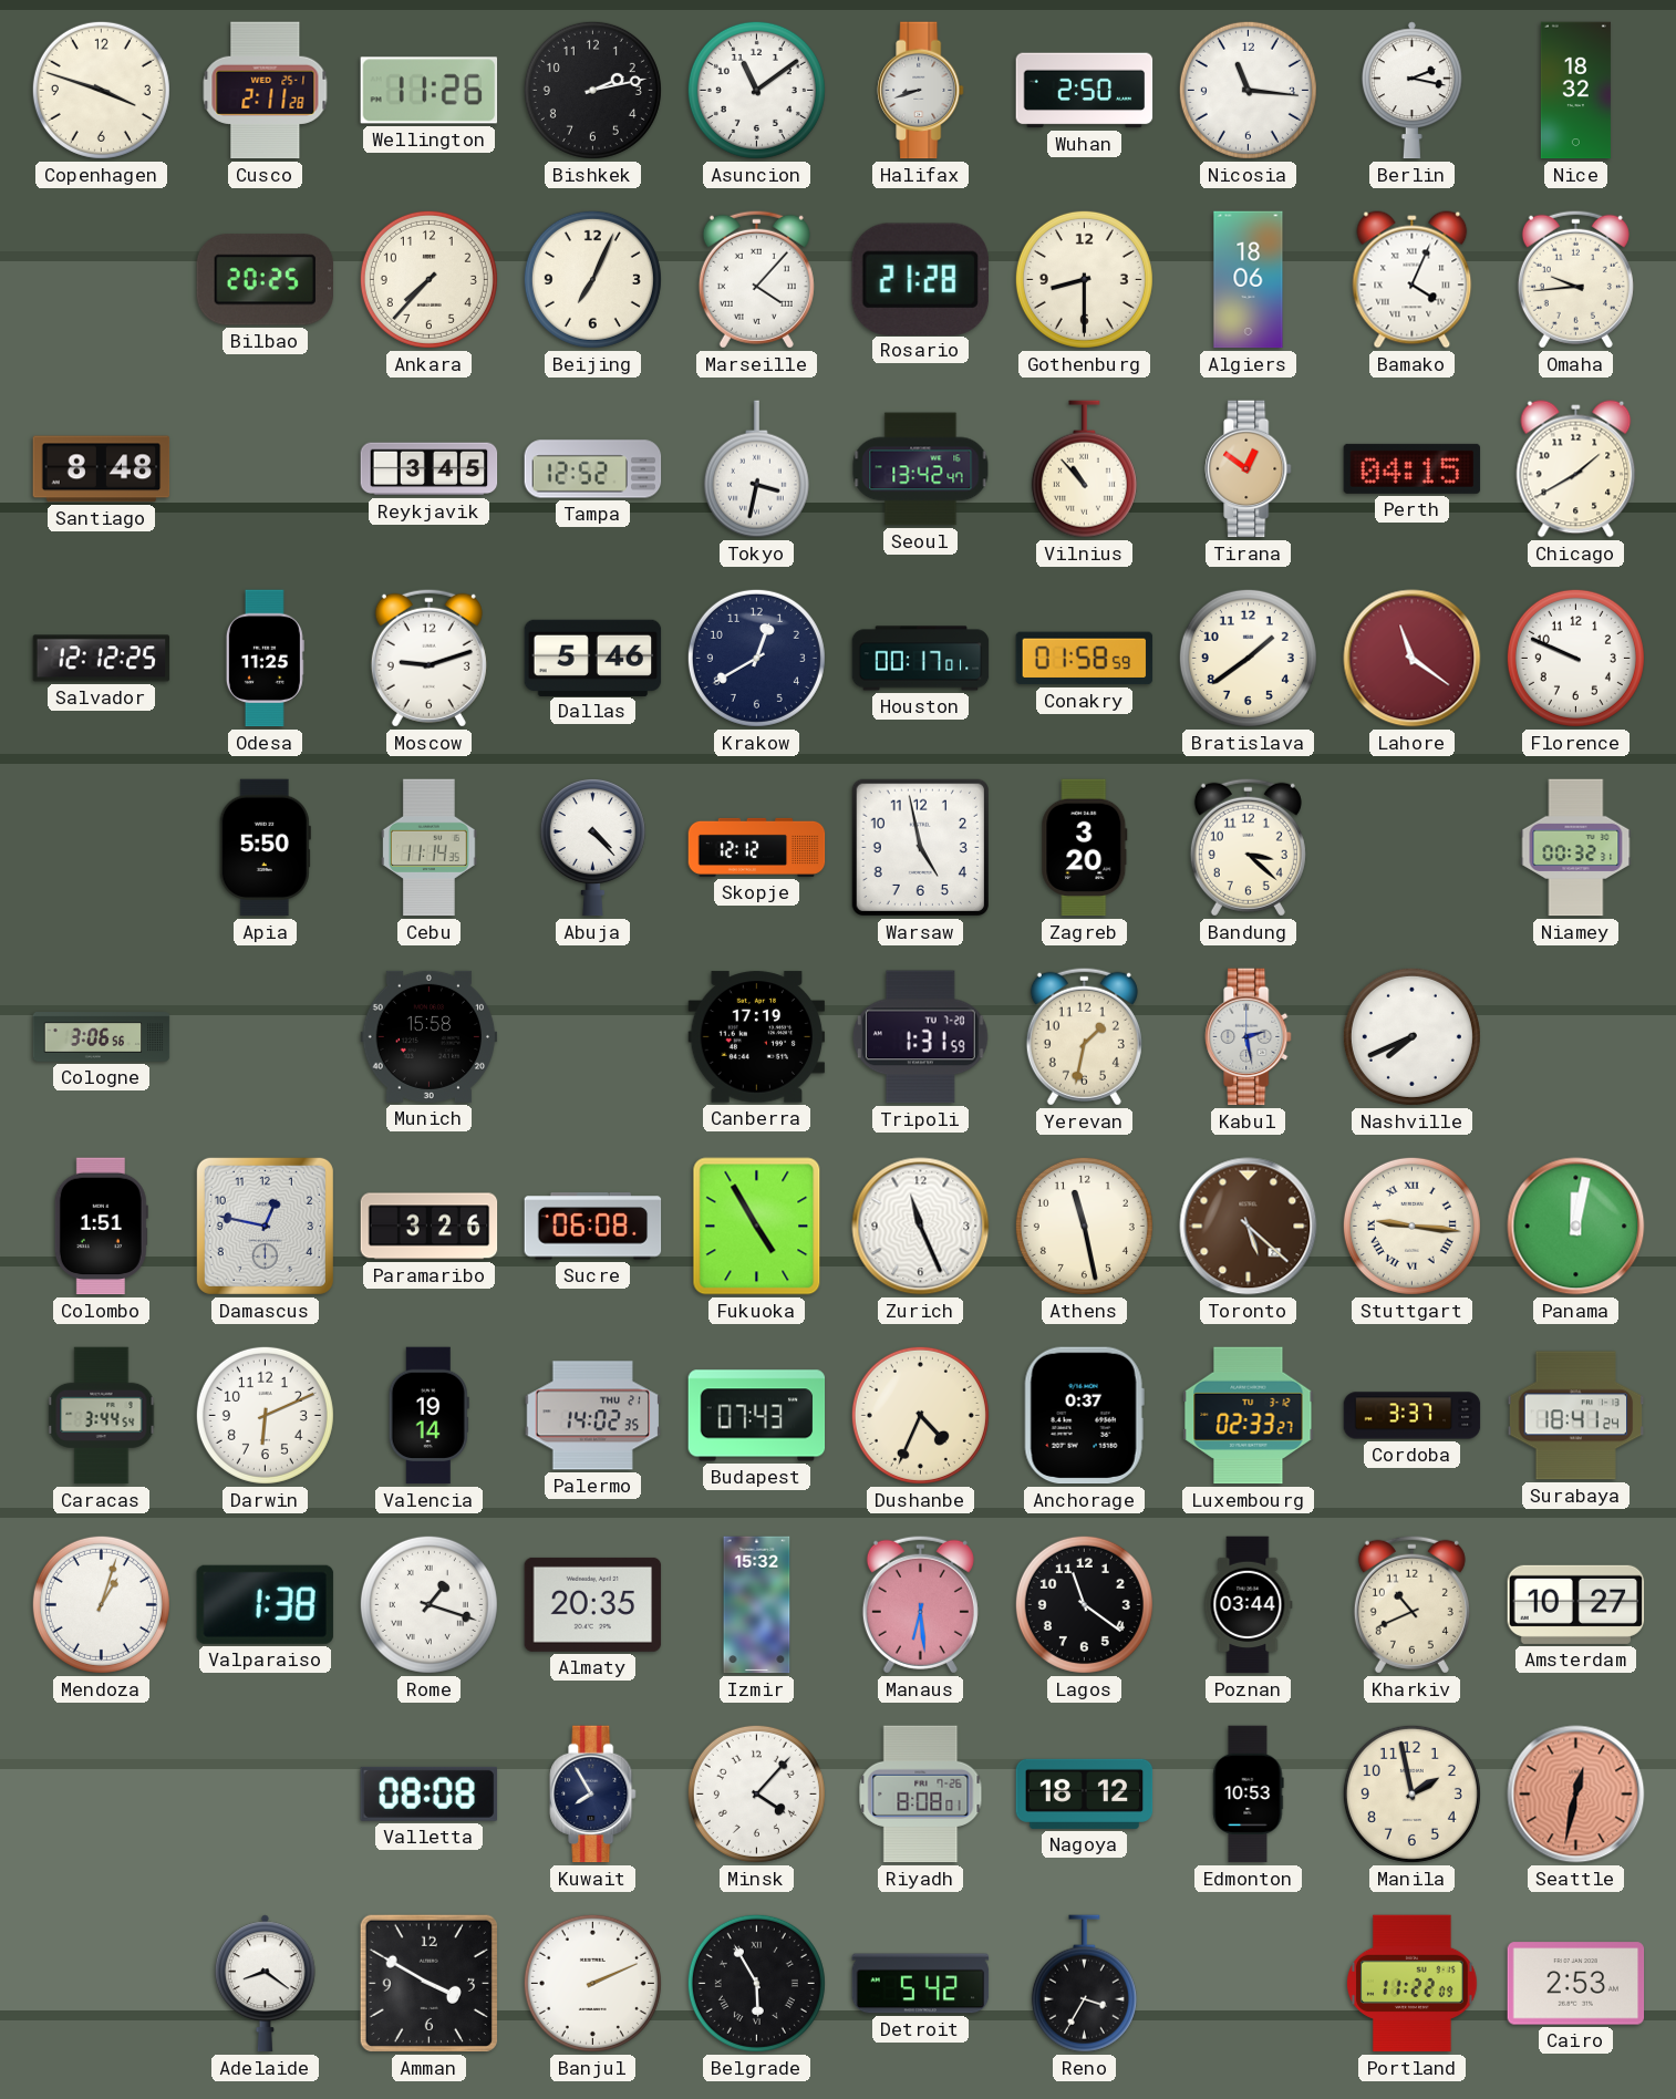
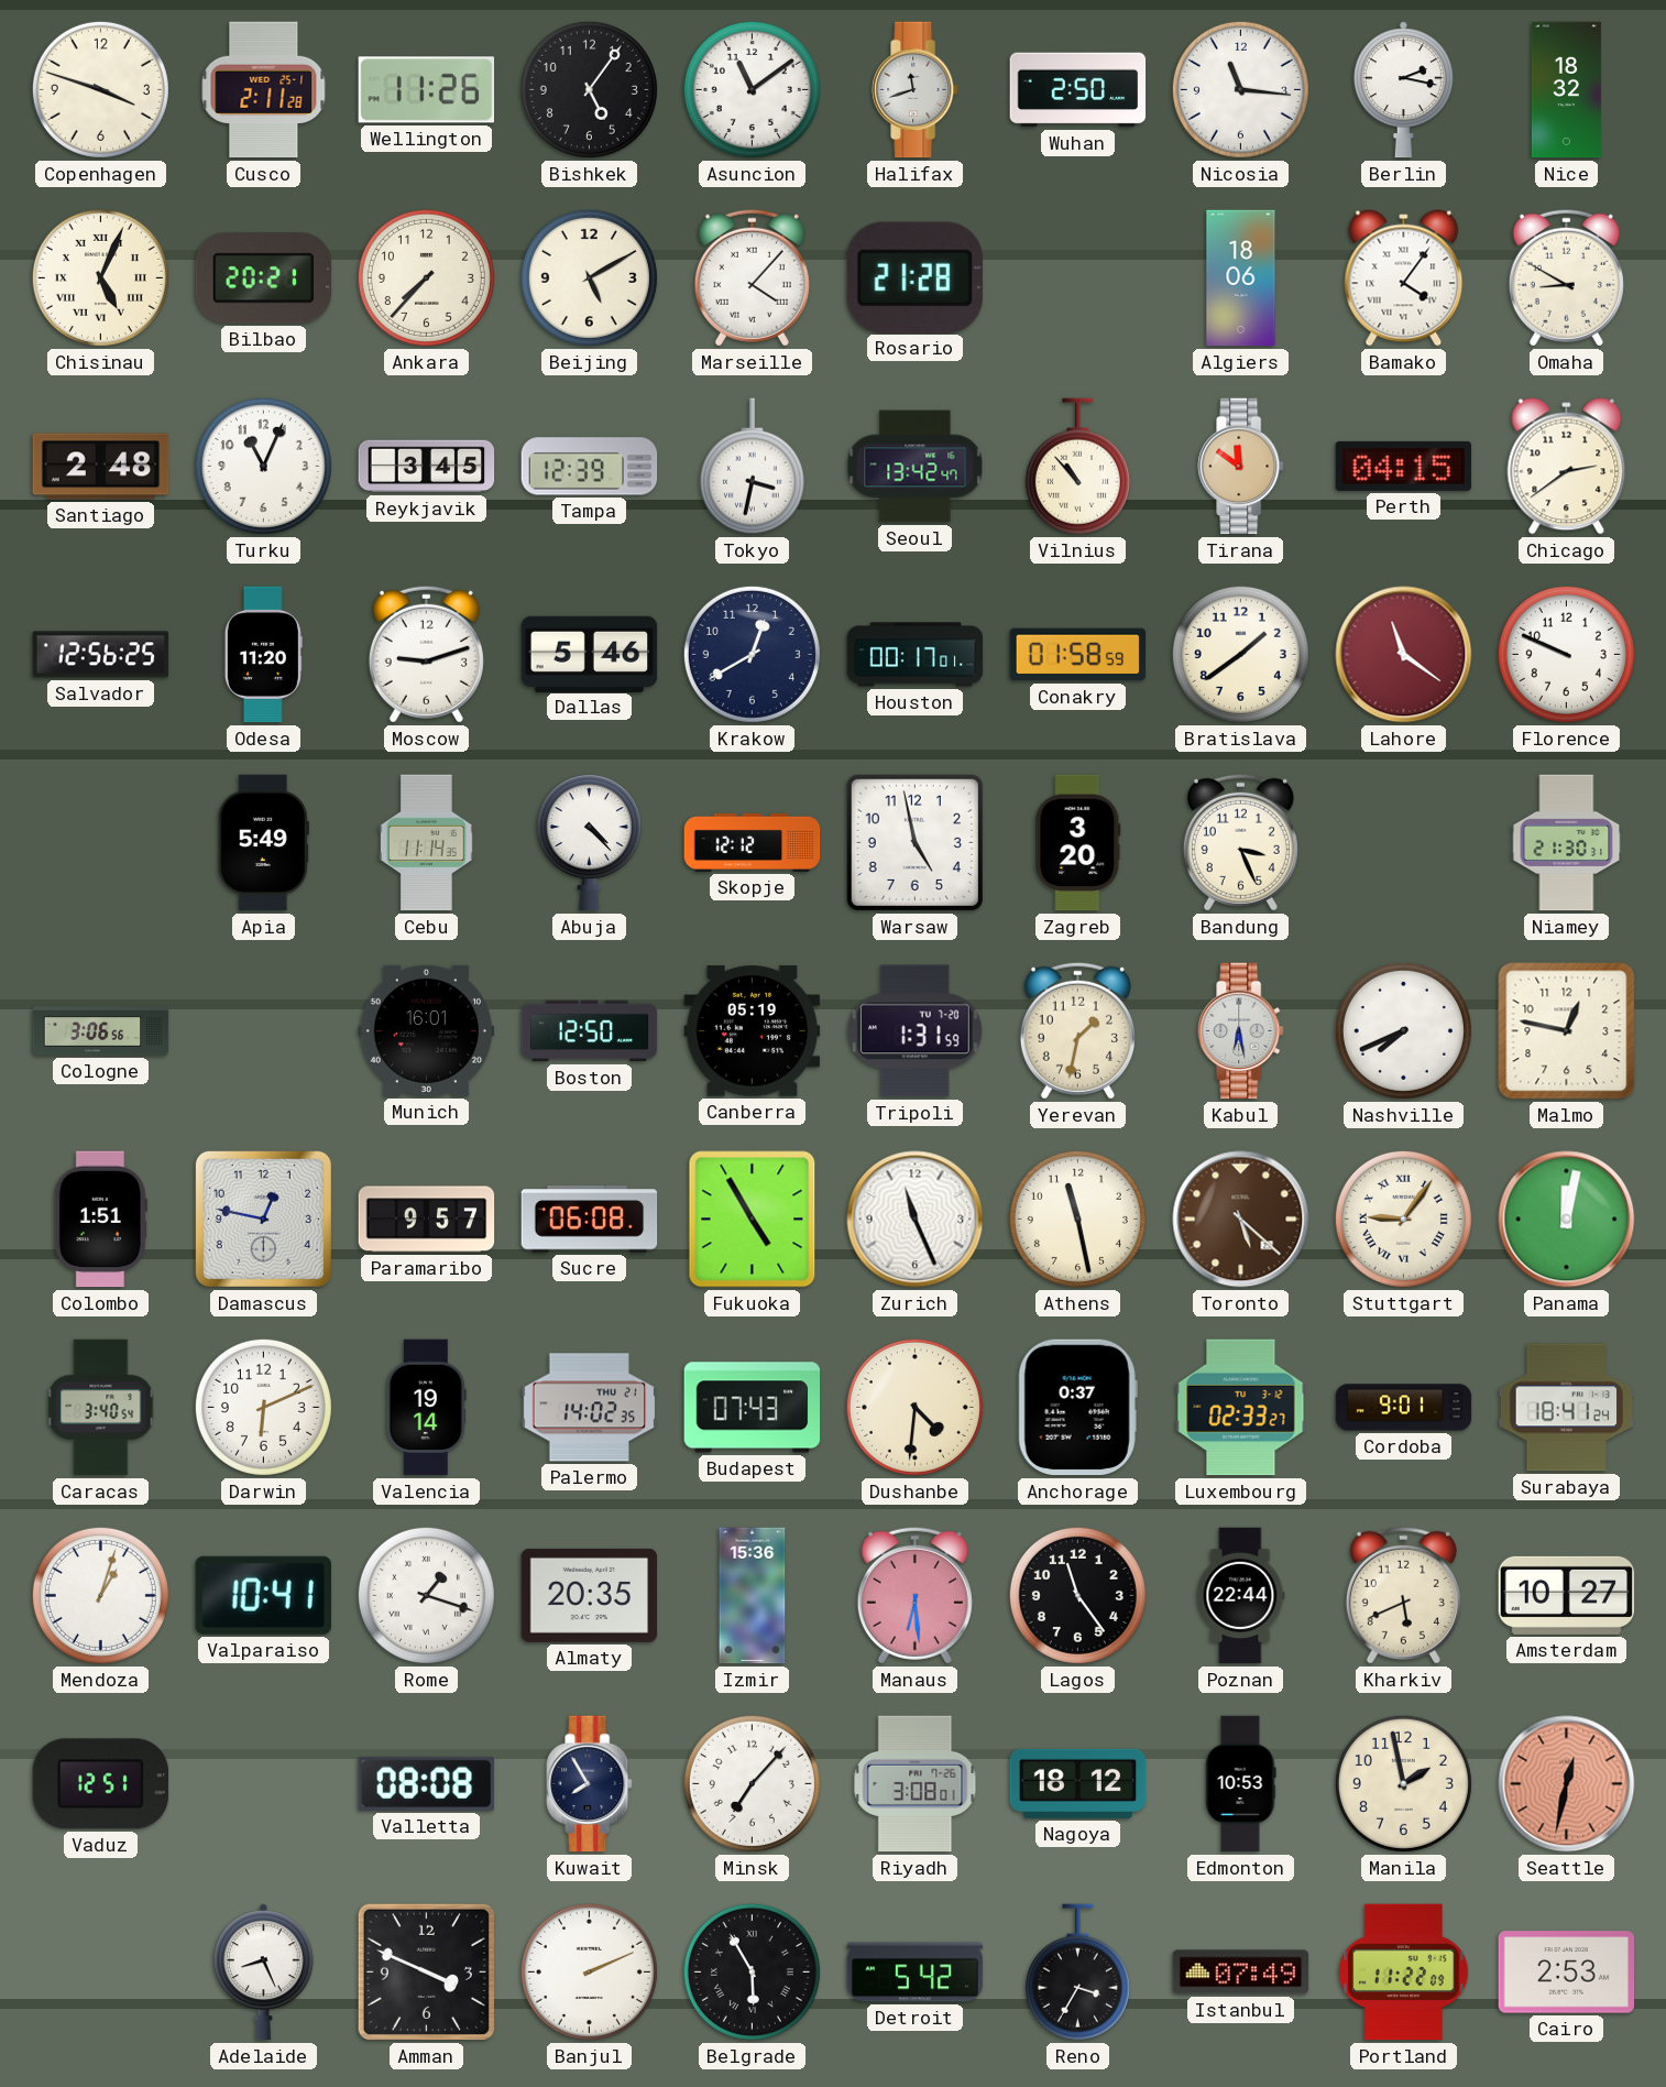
Bishkek: 2:13 -> 5:06 (589, 89)
Halifax: 8:42 -> 11:42 (916, 90)
Chisinau: none -> 5:04 (100, 277)
Bilbao: 20:25 -> 20:21 (263, 278)
Beijing: 7:04 -> 5:10 (589, 277)
Gothenburg: 8:30 -> none (1084, 279)
Bamako: 4:04 -> 4:06 (1404, 278)
Omaha: 9:44 -> 8:50 (1566, 277)
Santiago: 8:48 -> 2:48 (101, 467)
Turku: none -> 11:04 (263, 466)
Tampa: 12:52 -> 12:39 (590, 467)
Tirana: 12:51 -> 11:51 (1241, 467)
Chicago: 1:40 -> 2:39 (1567, 467)
Salvador: 12:12 -> 12:56 (101, 655)
Odesa: 11:25 -> 11:20 (263, 655)
Apia: 5:50 -> 5:49 (263, 843)
Bandung: 3:22 -> 3:26 (1240, 842)
Niamey: 00:32 -> 21:30 (1567, 843)
Munich: 15:58 -> 16:01 (427, 1030)
Boston: none -> 12:50 (590, 1031)
Canberra: 17:19 -> 05:19 (753, 1031)
Kabul: 2:28 -> 6:28 (1241, 1031)
Malmo: none -> 12:47 (1567, 1031)
Paramaribo: 3:26 -> 9:57 (427, 1220)
Stuttgart: 9:16 -> 9:06 (1403, 1219)
Caracas: 3:44 -> 3:40 (101, 1408)
Dushanbe: 4:34 -> 4:31 (914, 1407)
Cordoba: 3:37 -> 9:01 (1404, 1408)
Valparaiso: 1:38 -> 10:41 (263, 1595)
Izmir: 15:32 -> 15:36 (753, 1596)
Lagos: 11:21 -> 11:24 (1077, 1595)
Poznan: 03:44 -> 22:44 (1241, 1596)
Kharkiv: 10:41 -> 5:41 (1403, 1595)
Vaduz: none -> 12:51 (100, 1784)
Minsk: 4:07 -> 7:07 (752, 1783)
Riyadh: 8:08 -> 3:08 (916, 1784)
Adelaide: 8:21 -> 8:26 (263, 1973)
Amman: 3:50 -> 3:49 (426, 1971)
Istanbul: none -> 07:49 (1241, 1973)
